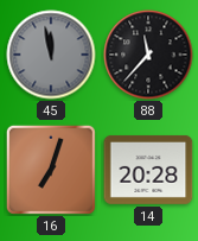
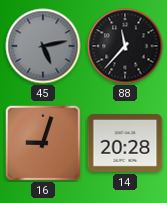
45: 11:58 -> 5:13 (43, 46)
16: 7:03 -> 9:03 (43, 143)
